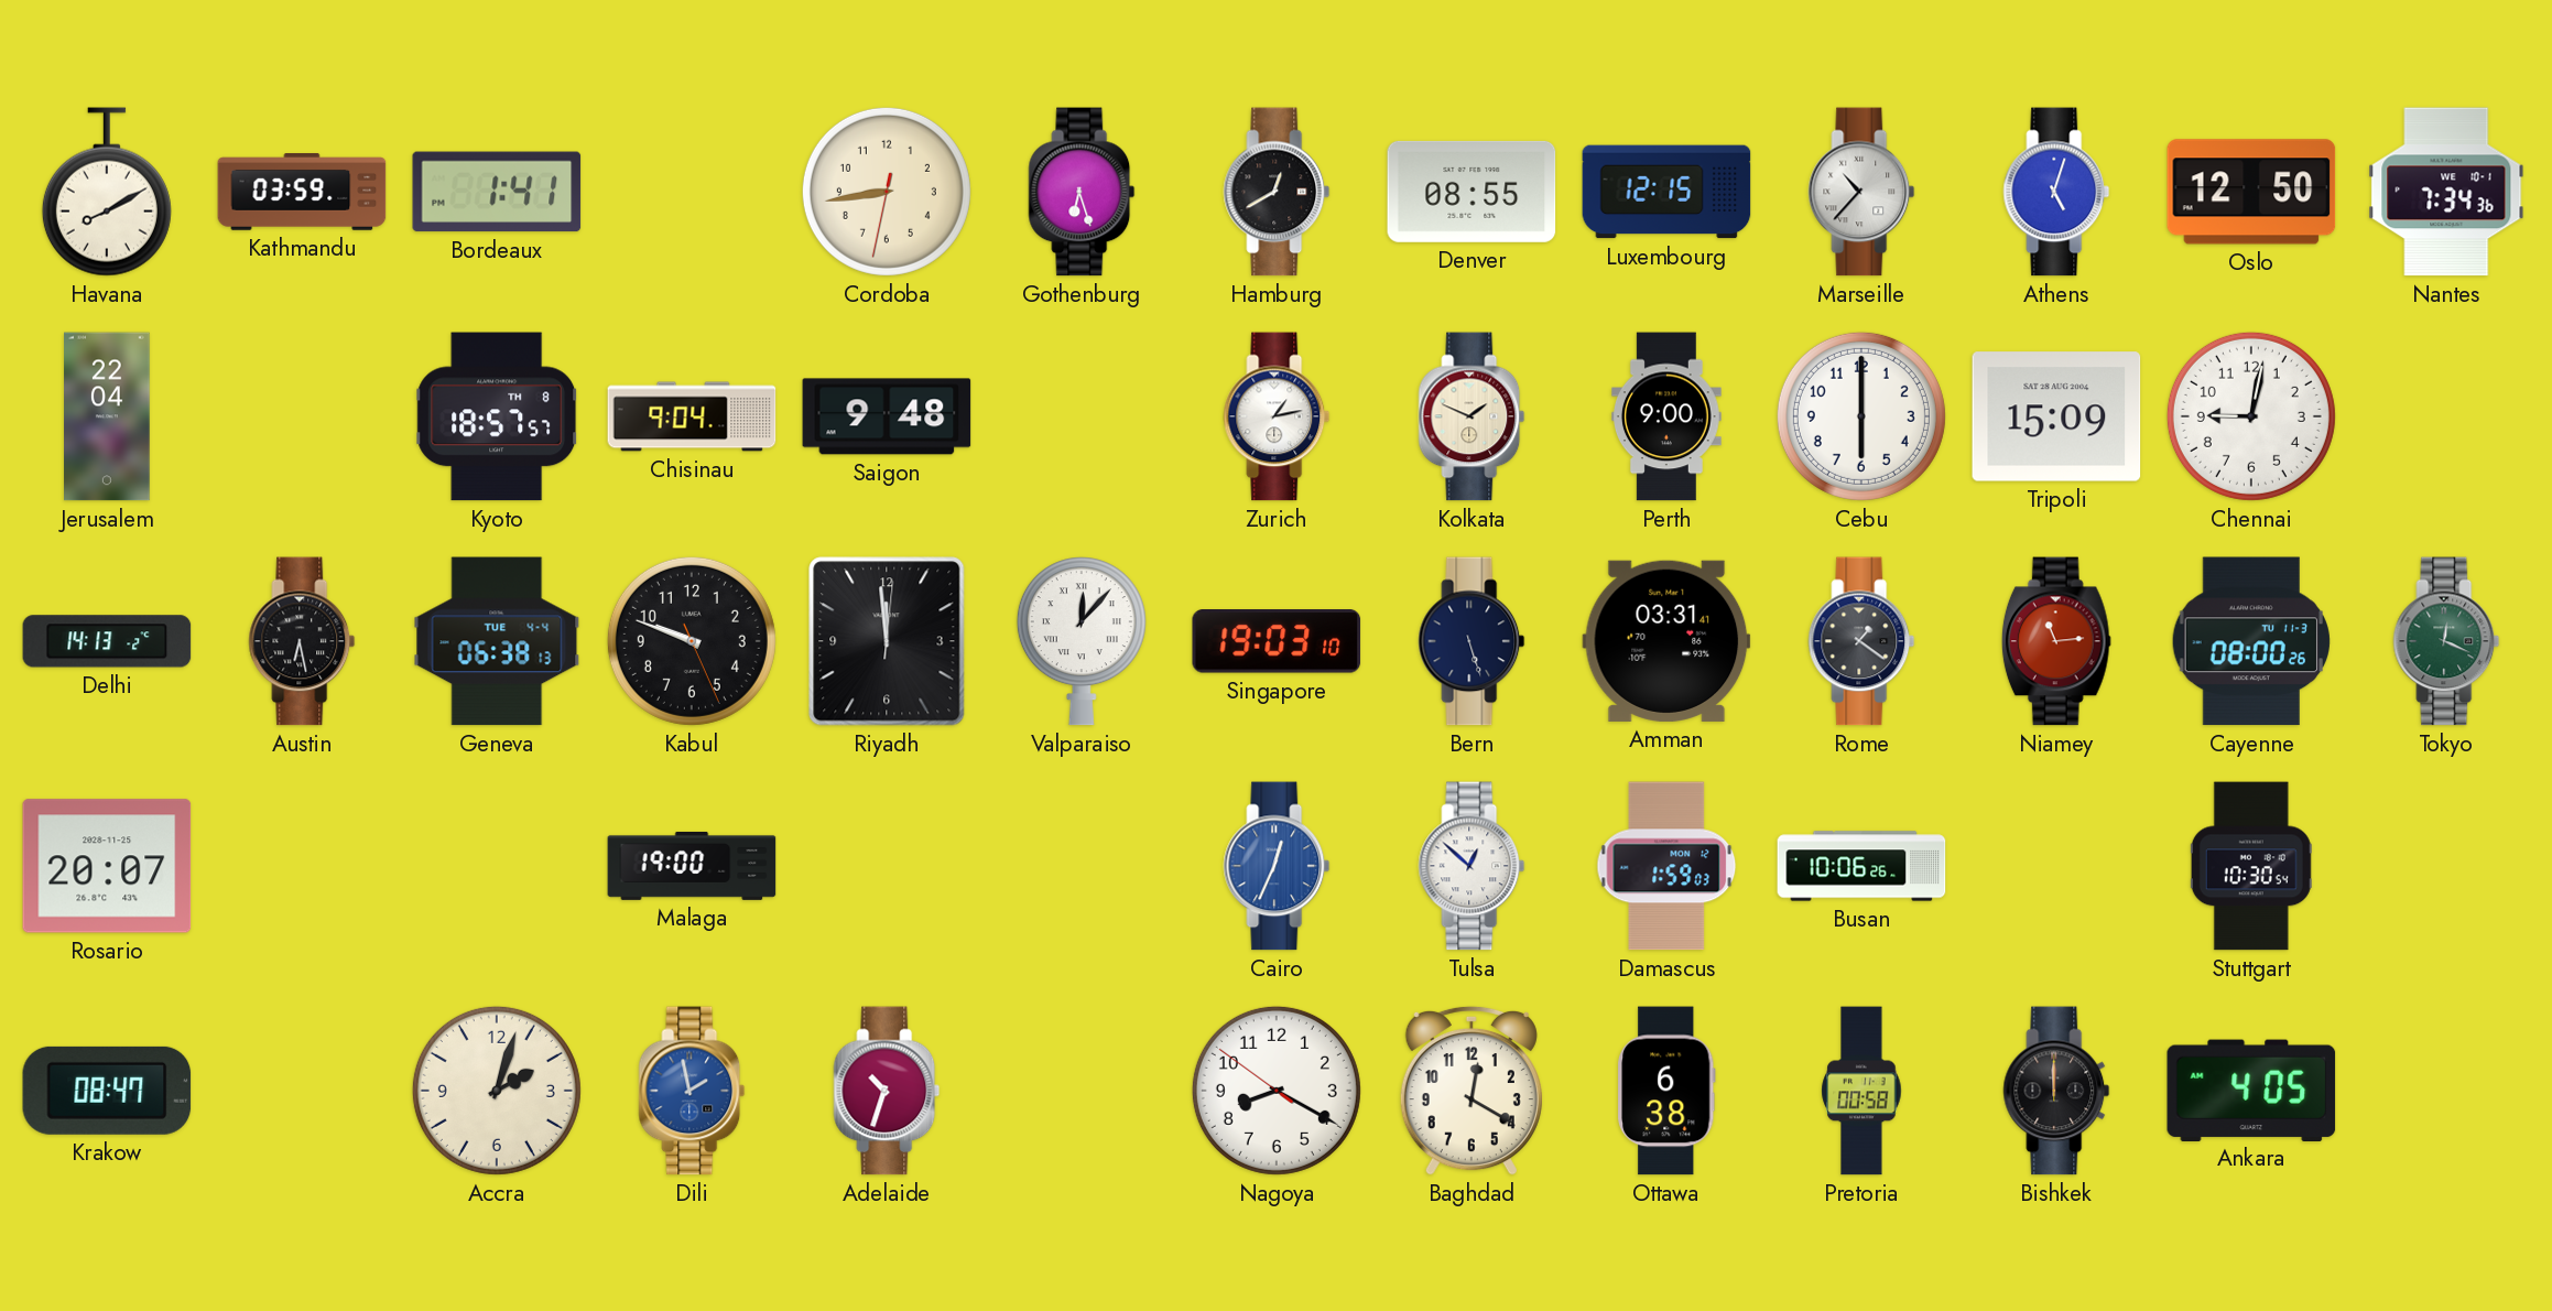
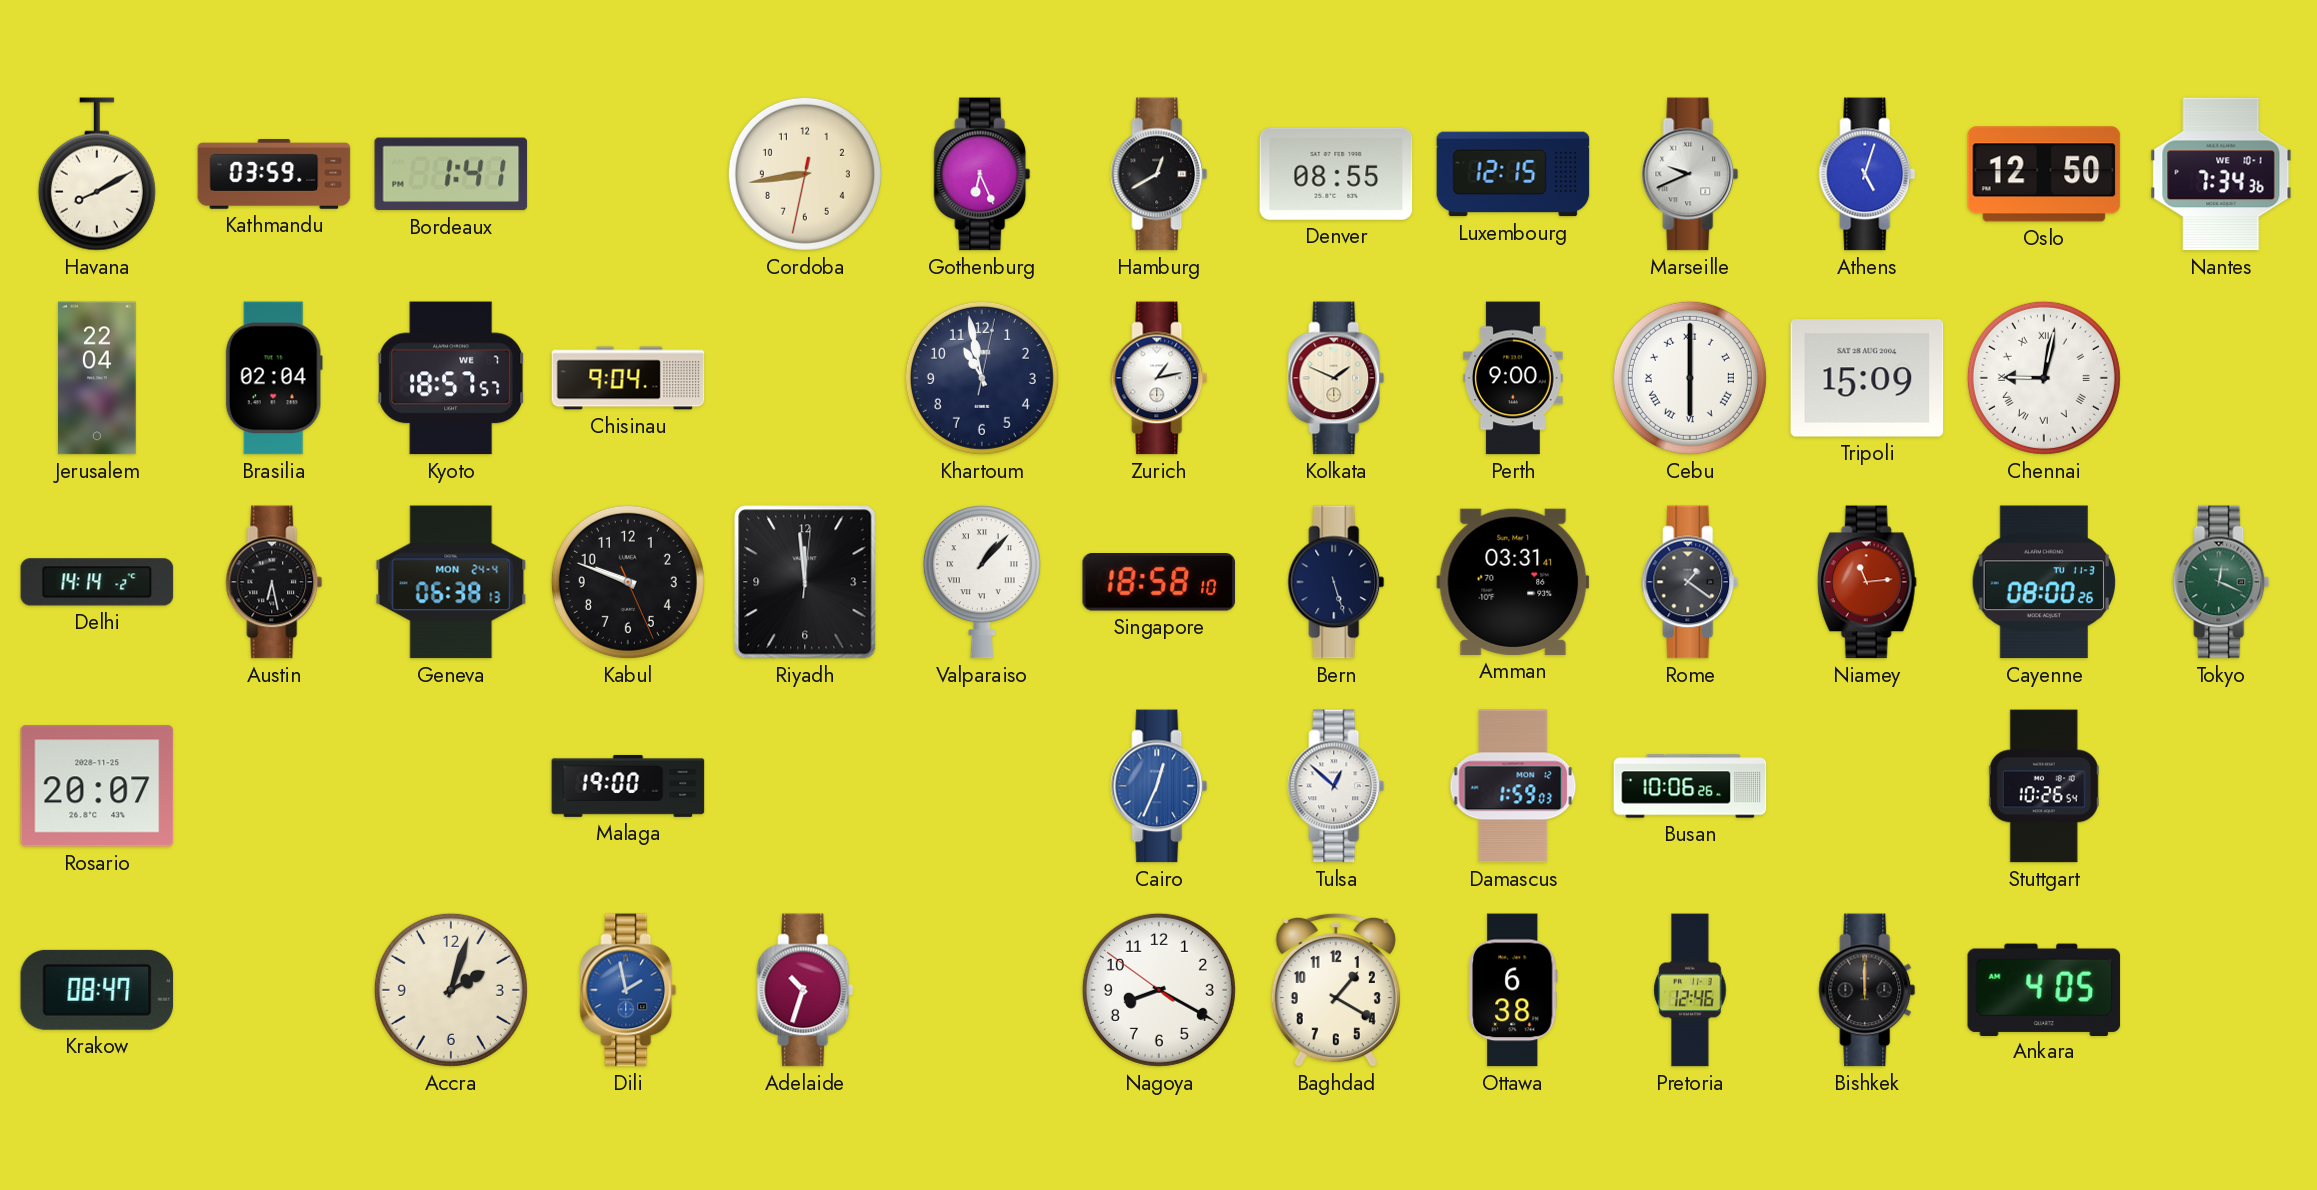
Gothenburg: 6:27 -> 6:26 (982, 174)
Marseille: 10:37 -> 9:41 (1690, 174)
Brasilia: none -> 02:04 (274, 378)
Kyoto date: TH 8 -> WE 7 (451, 378)
Saigon: 9:48 -> none (887, 416)
Khartoum: none -> 10:58 (982, 378)
Cebu numerals: Arabic -> Roman (1690, 378)
Chennai numerals: Arabic -> Roman (2044, 378)
Delhi: 14:13 -> 14:14 (97, 582)
Geneva date: TUE 4-4 -> MON 24-4 (451, 582)
Valparaiso: 12:07 -> 1:07 (982, 582)
Singapore: 19:03 -> 18:58 (1159, 583)
Stuttgart: 10:30 -> 10:26 (2044, 786)
Baghdad: 12:20 -> 1:20 (1336, 990)
Pretoria: 00:58 -> 12:46 (1690, 990)
